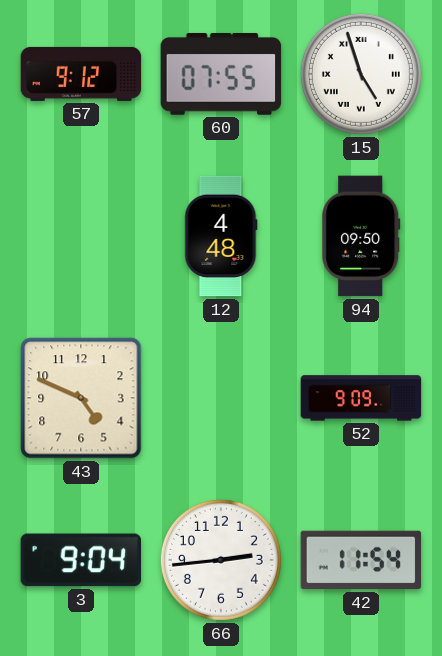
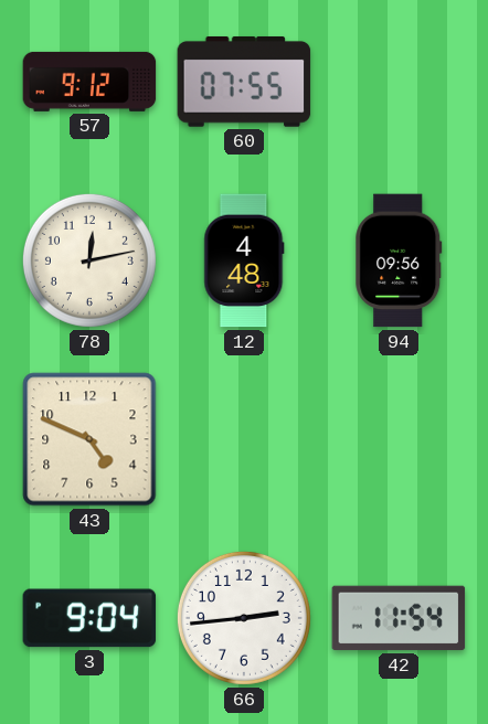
15: 4:57 -> none (361, 74)
78: none -> 12:13 (89, 260)
94: 09:50 -> 09:56 (399, 260)
52: 9:09 -> none (361, 398)
